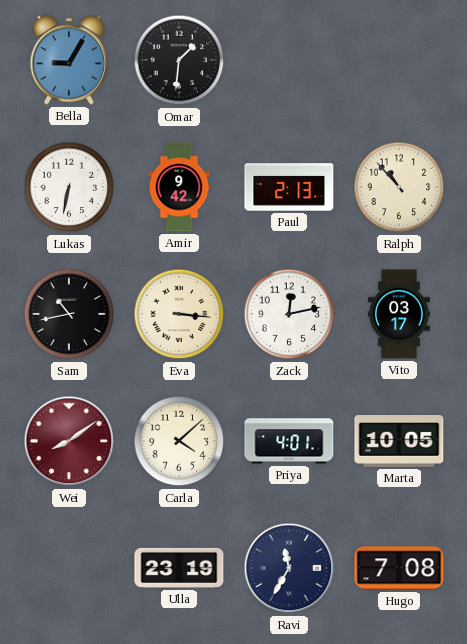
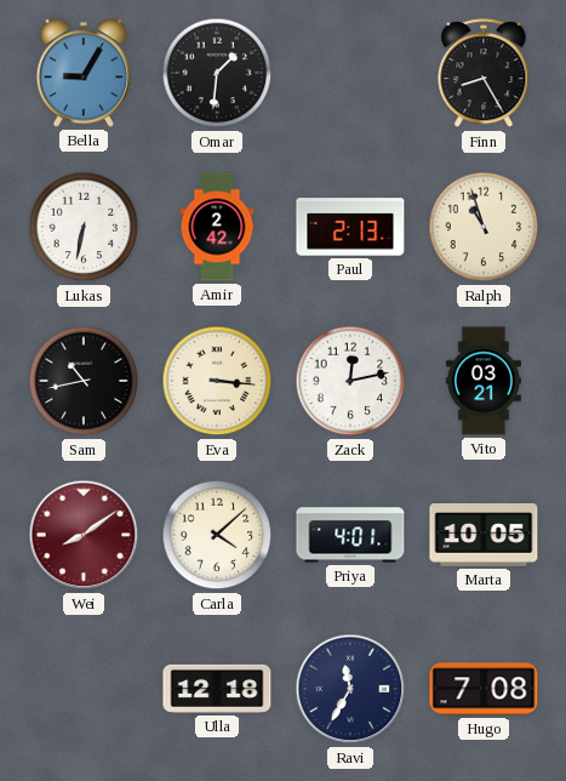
Finn: none -> 8:25 (484, 74)
Amir: 9:42 -> 2:42 (217, 227)
Ralph: 10:53 -> 10:57 (484, 227)
Vito: 03:17 -> 03:21 (484, 381)
Ulla: 23:19 -> 12:18 (217, 689)
